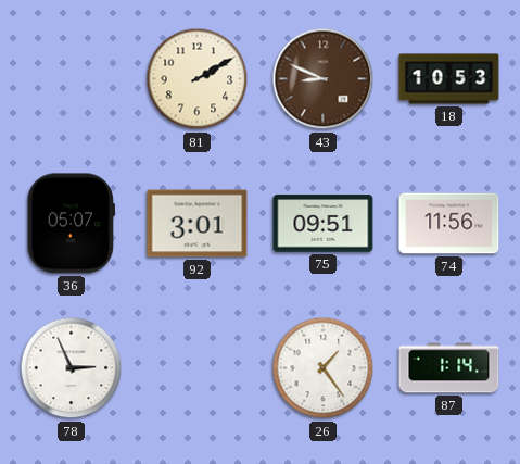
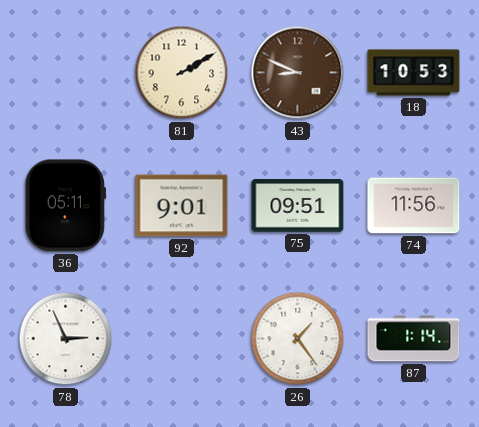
36: 05:07 -> 05:11 (65, 206)
92: 3:01 -> 9:01 (182, 206)
